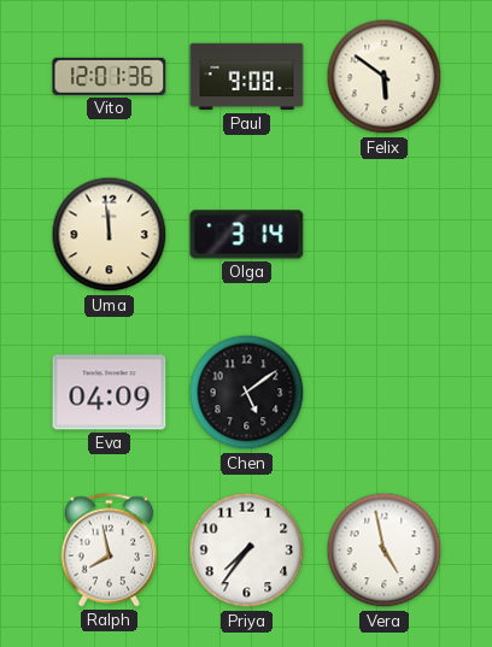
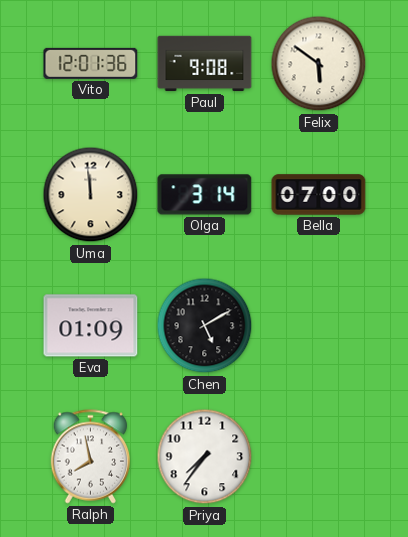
Bella: none -> 07:00 (319, 195)
Eva: 04:09 -> 01:09 (91, 326)
Chen: 5:09 -> 5:10 (205, 326)
Vera: 4:58 -> none (385, 551)
